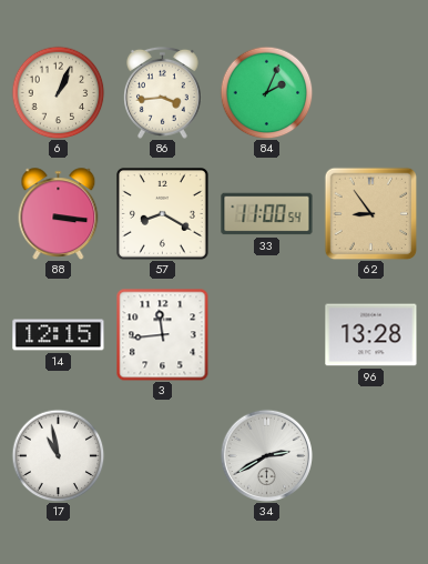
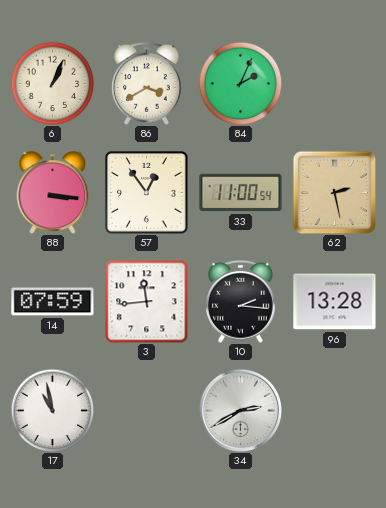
86: 3:44 -> 3:40 (147, 83)
57: 8:20 -> 12:54 (146, 192)
62: 8:54 -> 2:28 (334, 192)
14: 12:15 -> 07:59 (53, 302)
10: none -> 2:16 (241, 301)
